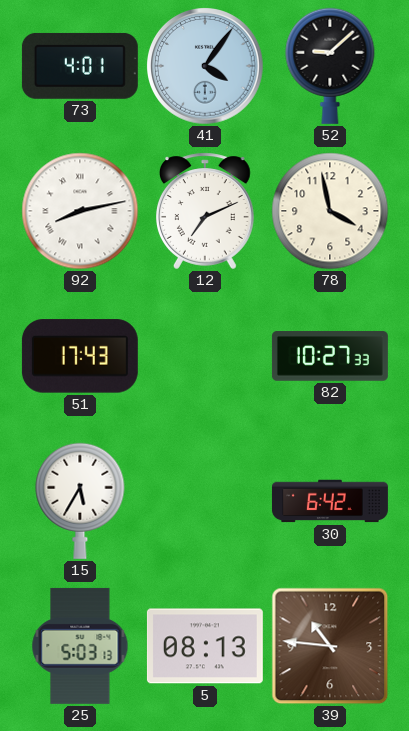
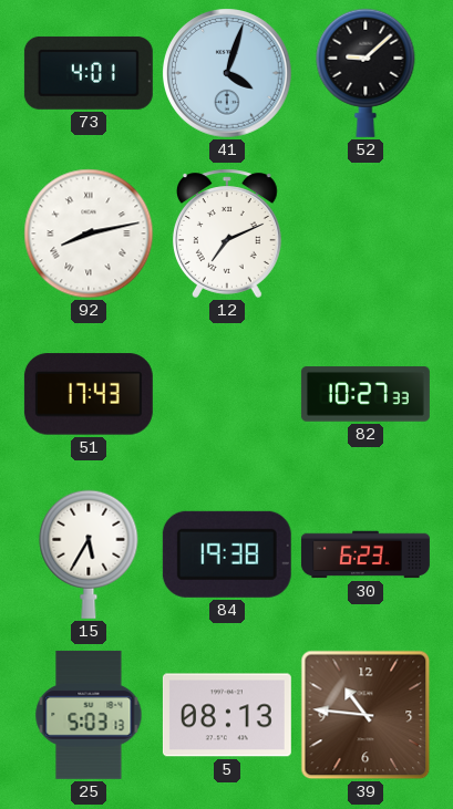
41: 4:06 -> 4:03 (228, 74)
78: 3:58 -> none (330, 211)
84: none -> 19:38 (227, 554)
30: 6:42 -> 6:23 (366, 554)
